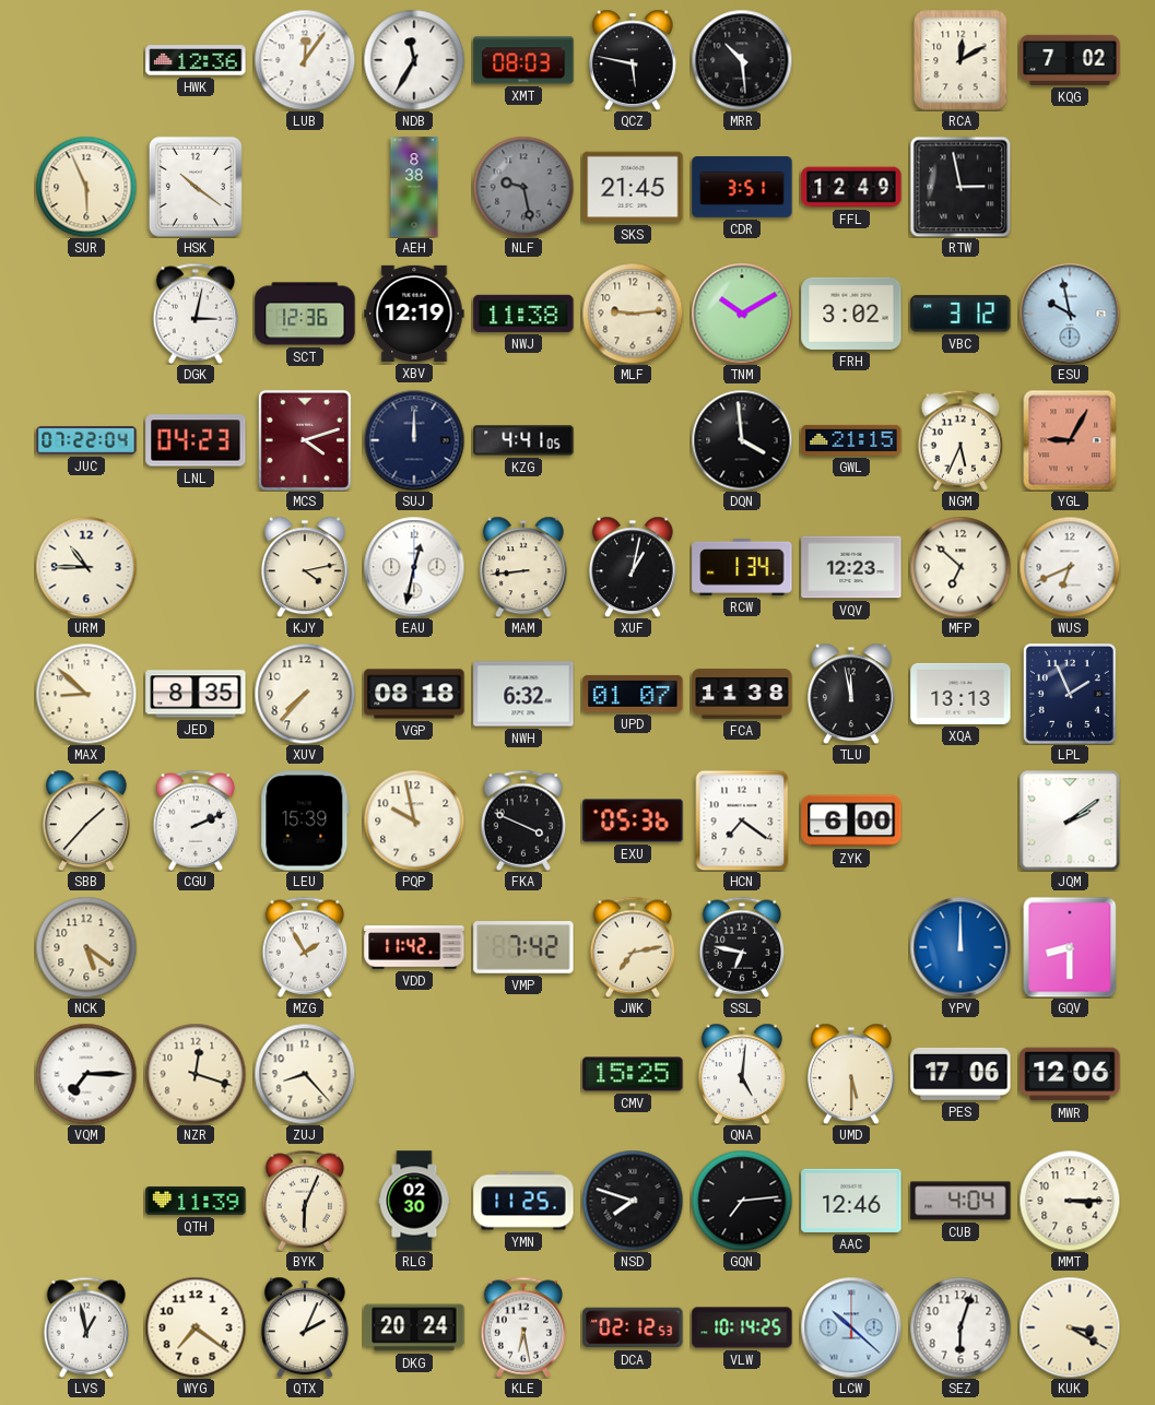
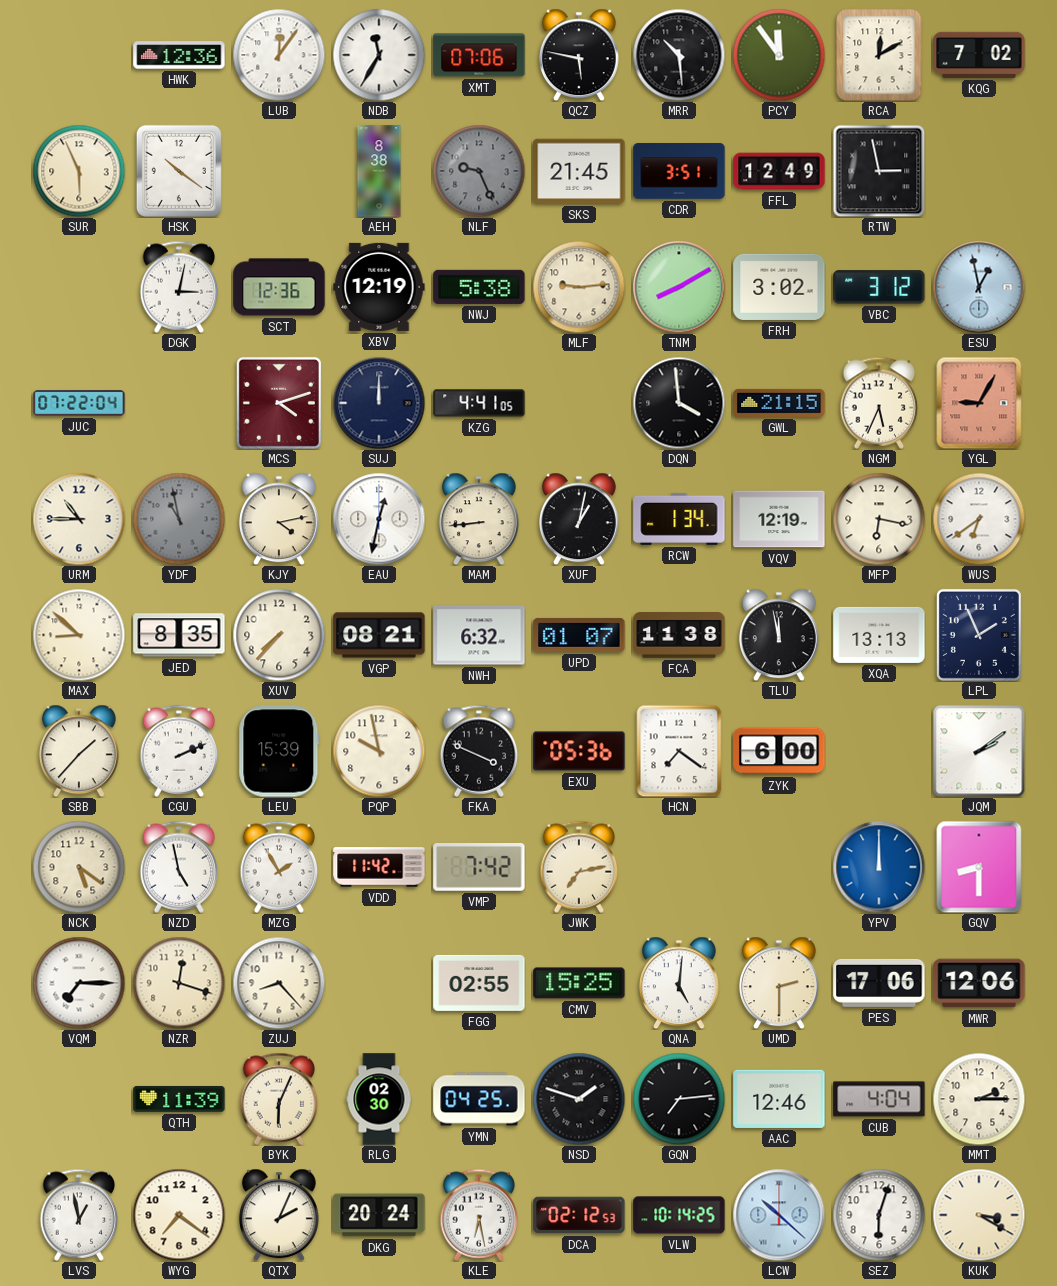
XMT: 08:03 -> 07:06 (479, 55)
PCY: none -> 11:54 (779, 55)
NLF: 9:28 -> 9:26 (479, 171)
NWJ: 11:38 -> 5:38 (479, 287)
TNM: 10:10 -> 8:10 (679, 287)
ESU: 9:58 -> 12:58 (979, 287)
LNL: 04:23 -> none (196, 440)
YDF: none -> 10:58 (179, 519)
VQV: 12:23 -> 12:19 (779, 519)
MFP: 6:52 -> 6:17 (879, 519)
WUS: 6:41 -> 6:39 (979, 519)
VGP: 08:18 -> 08:21 (379, 635)
NZD: none -> 4:58 (179, 867)
SSL: 6:47 -> none (742, 947)
FGG: none -> 02:55 (479, 983)
UMD: 5:30 -> 2:30 (779, 983)
YMN: 11:25 -> 04:25 (479, 1099)
NSD: 7:48 -> 1:48 (579, 1099)
MMT: 3:15 -> 2:15 (979, 1099)
